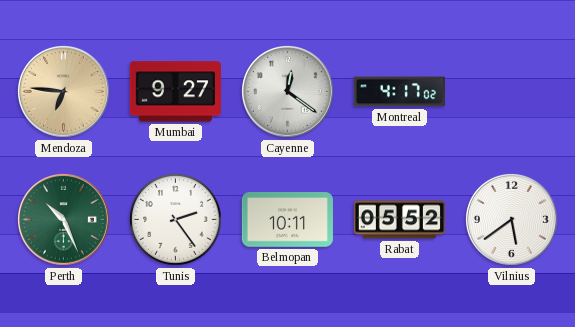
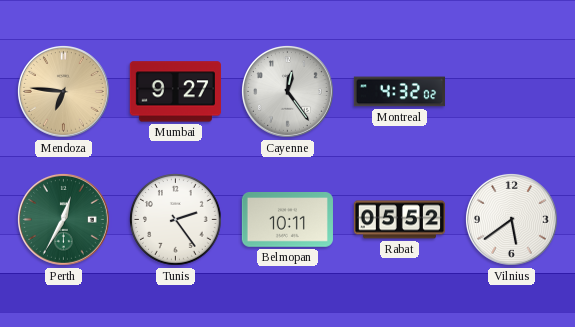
Cayenne: 12:21 -> 12:24 (287, 91)
Montreal: 4:17 -> 4:32 (399, 92)
Perth: 10:26 -> 12:35 (63, 219)
